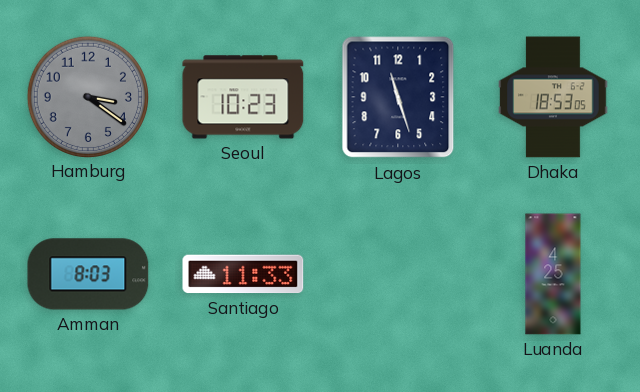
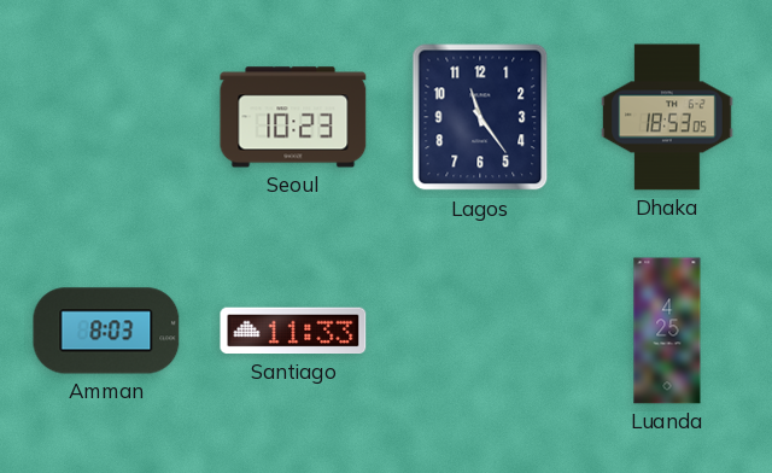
Hamburg: 3:21 -> none (87, 96)
Lagos: 11:27 -> 11:24 (480, 117)
